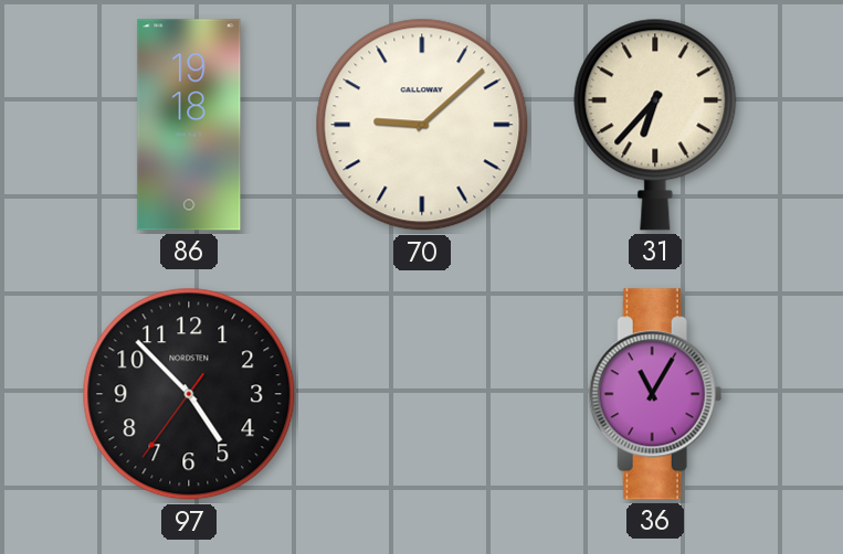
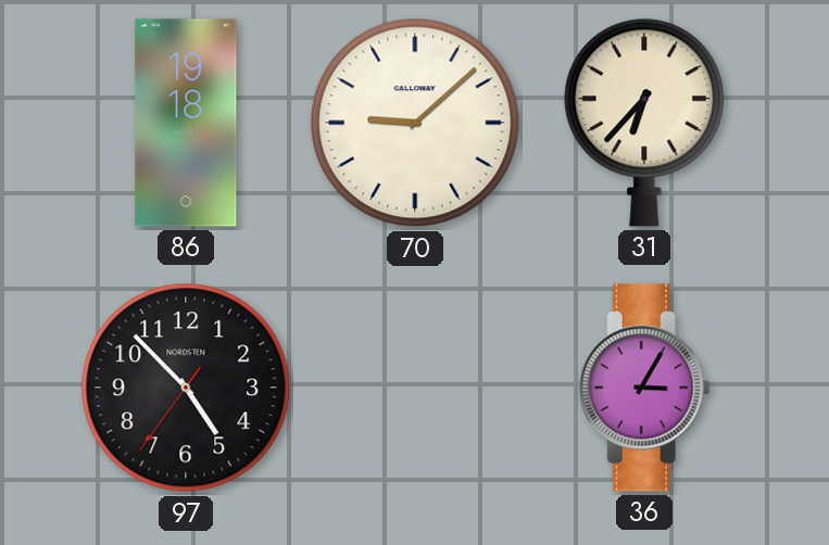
36: 11:05 -> 3:05 (644, 388)
